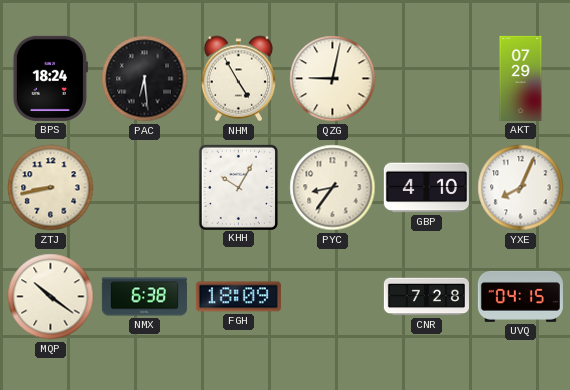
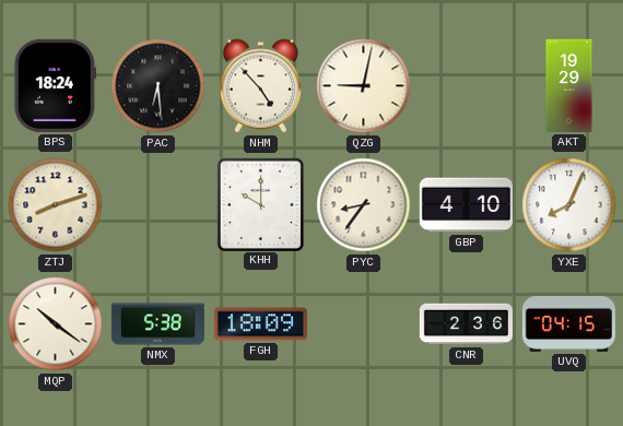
NHM: 4:55 -> 4:53 (261, 86)
AKT: 07:29 -> 19:29 (569, 85)
ZTJ: 8:43 -> 8:12 (56, 205)
KHH: 10:05 -> 10:00 (260, 204)
NMX: 6:38 -> 5:38 (157, 324)
CNR: 7:28 -> 2:36 (466, 324)
